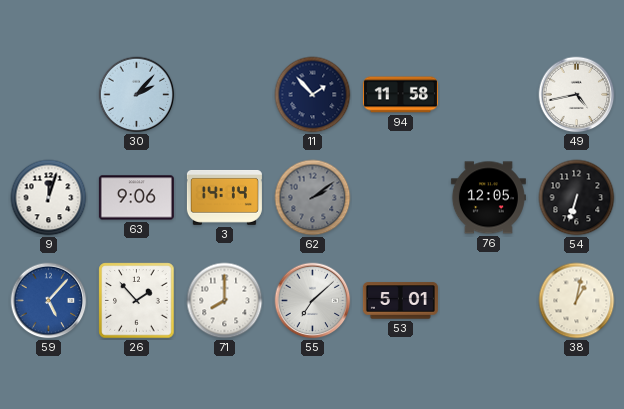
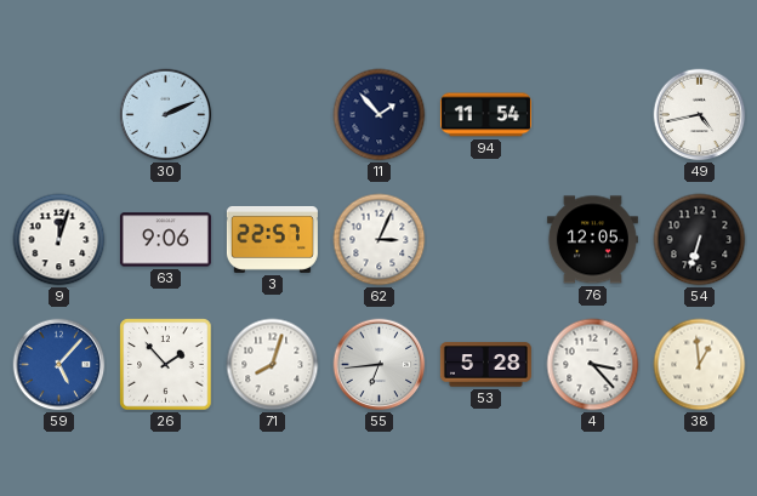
30: 2:07 -> 2:11 (166, 115)
94: 11:58 -> 11:54 (485, 115)
3: 14:14 -> 22:57 (272, 239)
62: 2:09 -> 3:04 (380, 240)
62 dial: grey -> white (380, 240)
71: 8:00 -> 8:03 (273, 365)
55: 7:08 -> 6:44 (380, 365)
53: 5:01 -> 5:28 (485, 365)
4: none -> 3:23 (593, 365)
38: 1:02 -> 12:59 (700, 365)
